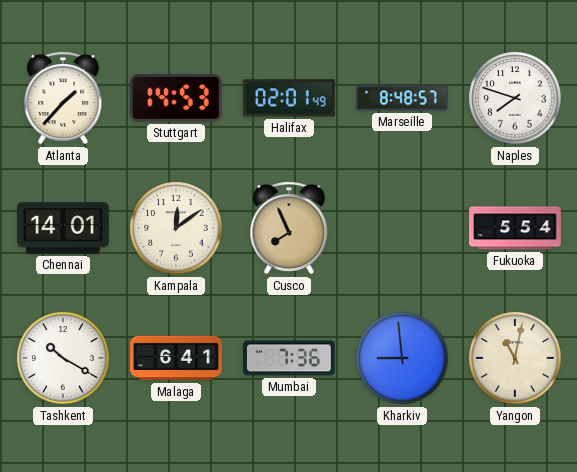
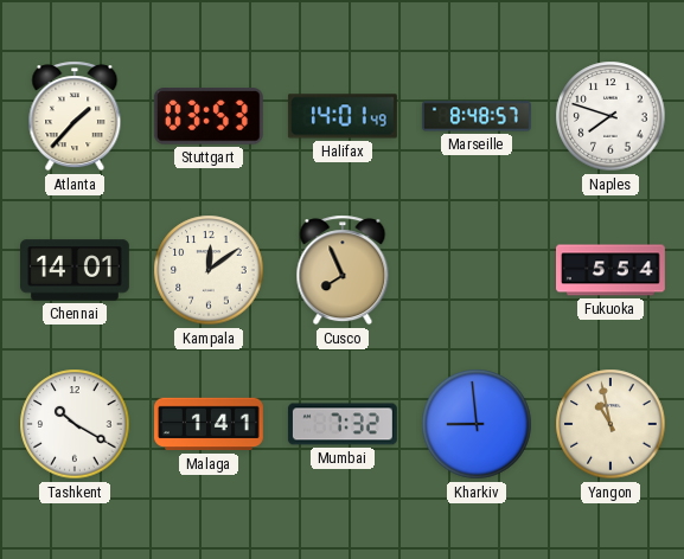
Stuttgart: 14:53 -> 03:53 (209, 116)
Halifax: 02:01 -> 14:01 (343, 116)
Malaga: 6:41 -> 1:41 (210, 424)
Mumbai: 7:36 -> 7:32 (343, 424)
Yangon: 11:02 -> 10:58 (611, 424)
